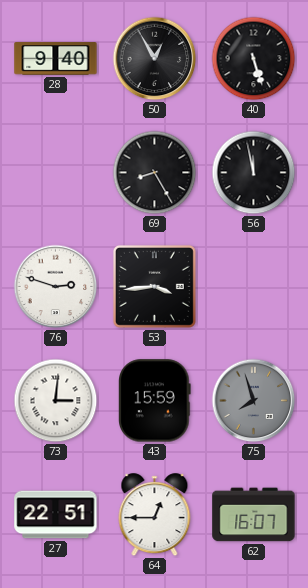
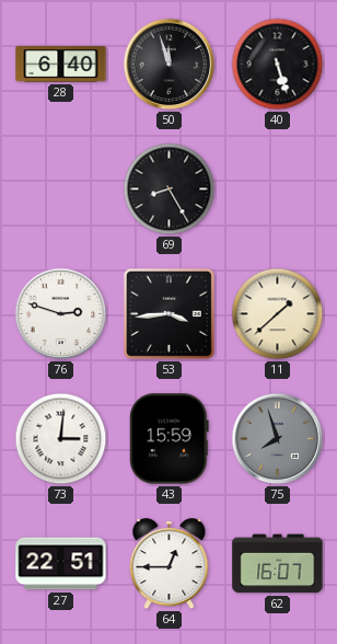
28: 9:40 -> 6:40 (61, 65)
50: 12:55 -> 11:57 (170, 65)
56: 11:58 -> none (254, 173)
11: none -> 1:38 (278, 314)
